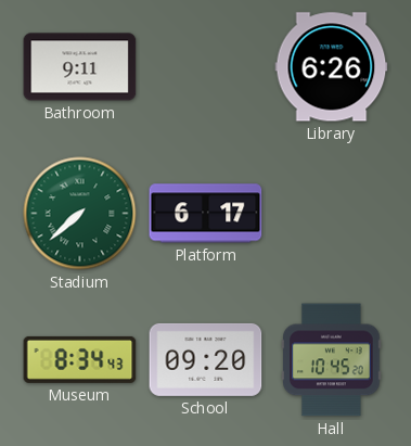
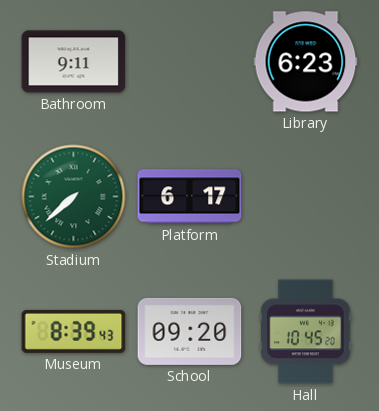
Library: 6:26 -> 6:23 (306, 62)
Museum: 8:34 -> 8:39 (74, 331)
